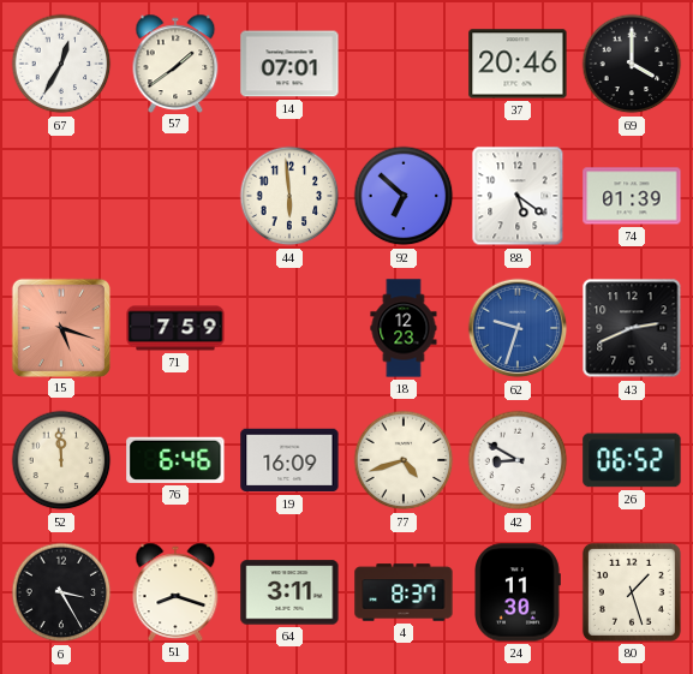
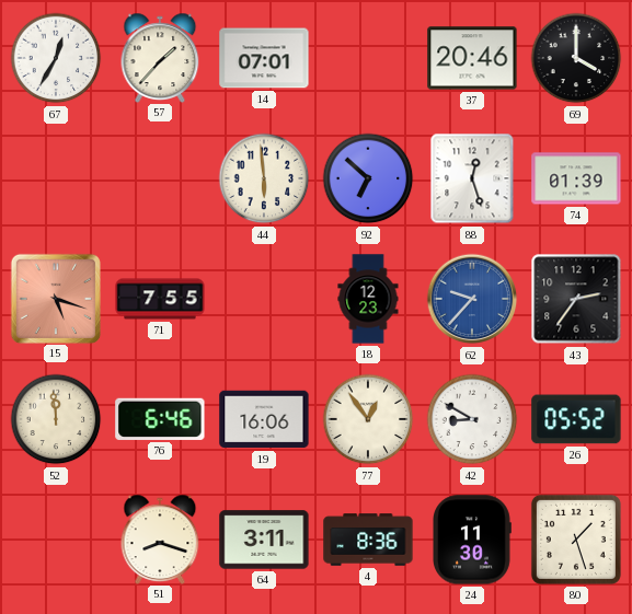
57: 1:39 -> 1:37 (160, 57)
88: 5:21 -> 12:27 (472, 178)
71: 7:59 -> 7:55 (160, 299)
62: 9:33 -> 9:37 (472, 299)
43: 2:41 -> 2:36 (576, 299)
19: 16:09 -> 16:06 (264, 419)
77: 4:42 -> 12:54 (368, 419)
26: 06:52 -> 05:52 (576, 419)
6: 3:25 -> none (61, 592)
4: 8:37 -> 8:36 (368, 540)
